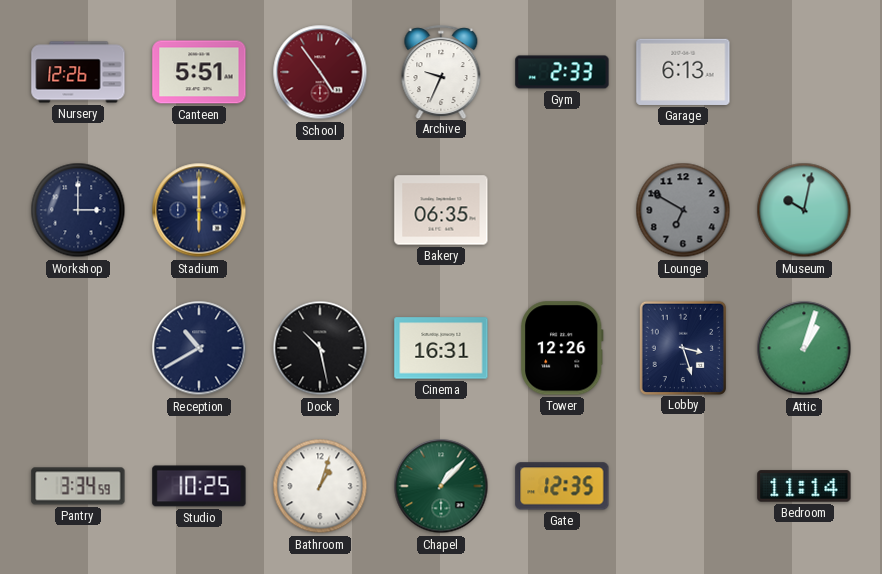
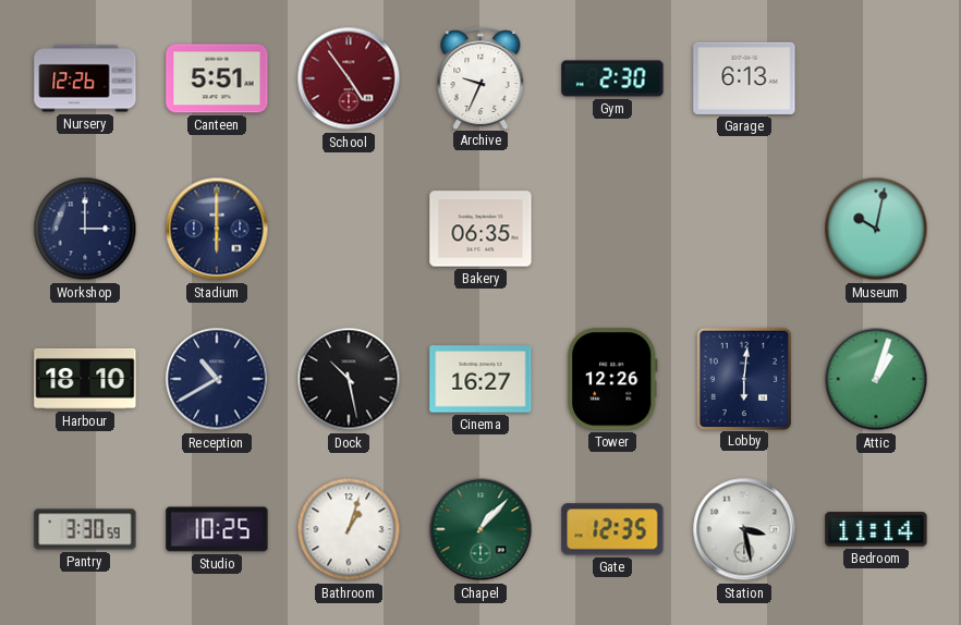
Gym: 2:33 -> 2:30 (612, 78)
Lounge: 6:50 -> none (683, 210)
Harbour: none -> 18:10 (85, 379)
Cinema: 16:31 -> 16:27 (480, 379)
Lobby: 3:27 -> 6:01 (743, 378)
Pantry: 3:34 -> 3:30 (85, 529)
Station: none -> 3:28 (744, 529)
